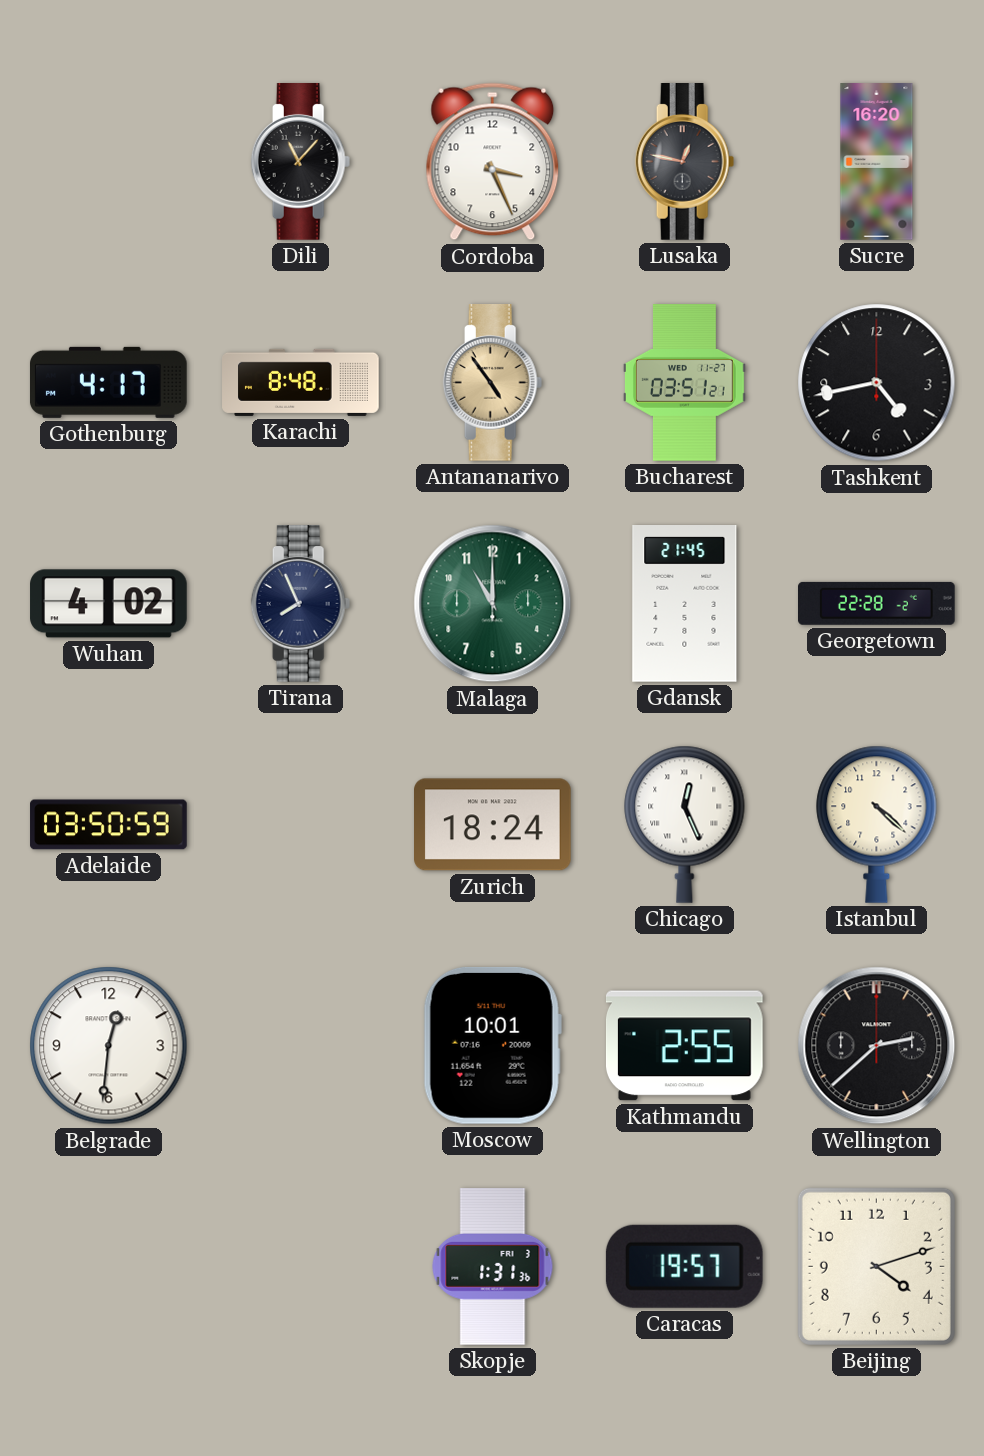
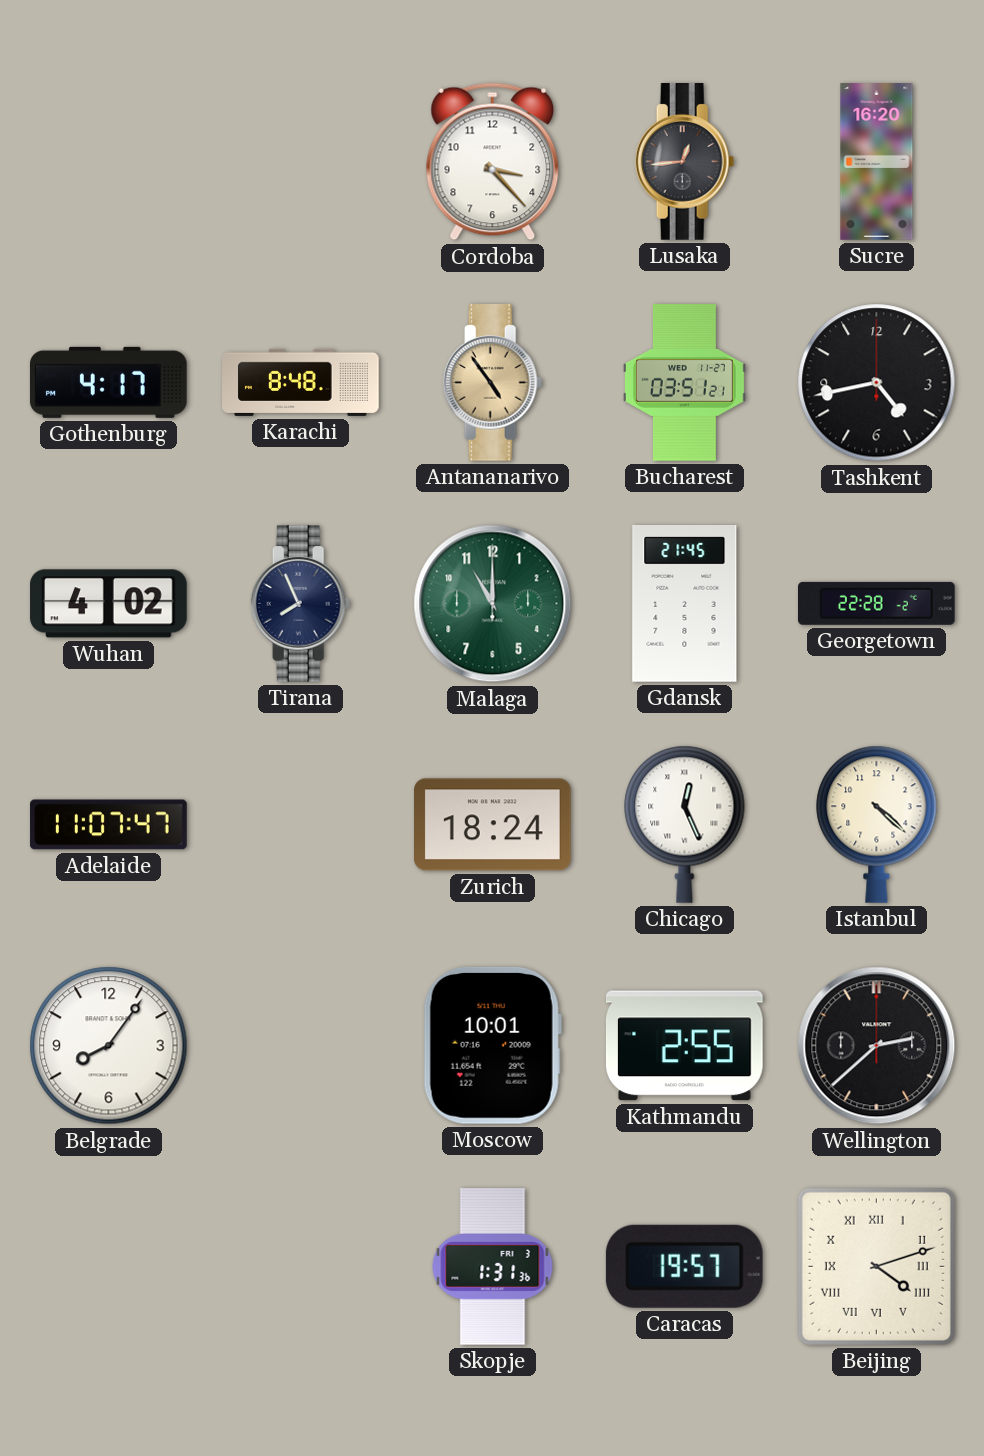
Dili: 11:07 -> none (301, 162)
Cordoba: 3:26 -> 3:23 (493, 162)
Lusaka: 12:47 -> 12:44 (685, 162)
Adelaide: 03:50 -> 11:07 (109, 825)
Belgrade: 12:31 -> 8:06 (109, 1046)
Beijing numerals: Arabic -> Roman (876, 1266)
